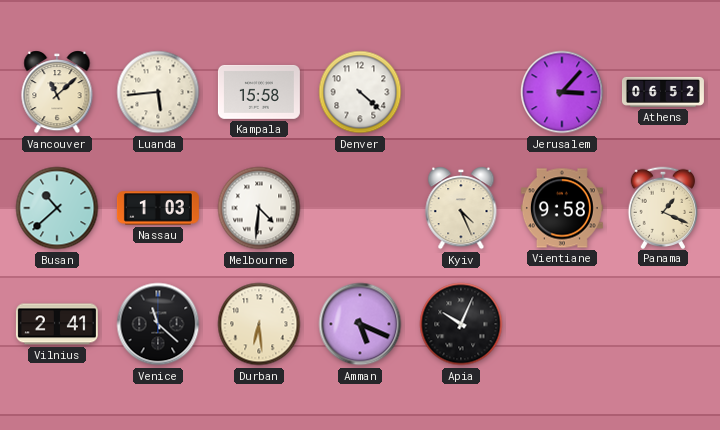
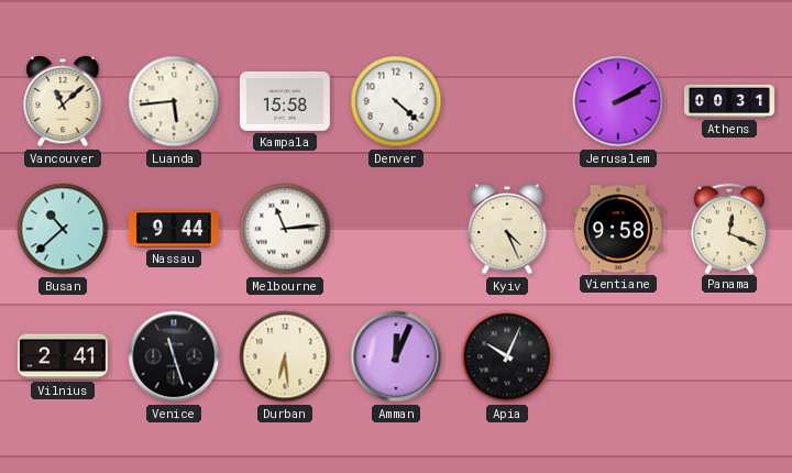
Jerusalem: 3:07 -> 2:10 (618, 101)
Athens: 06:52 -> 00:31 (729, 101)
Nassau: 1:03 -> 9:44 (174, 229)
Melbourne: 4:31 -> 11:14 (285, 229)
Panama: 1:19 -> 12:19 (729, 228)
Venice: 11:22 -> 11:27 (174, 356)
Amman: 5:19 -> 12:04 (396, 356)
